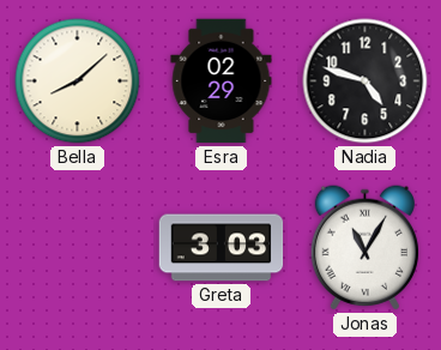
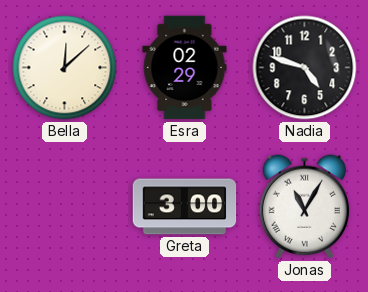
Bella: 8:08 -> 12:08 (65, 68)
Greta: 3:03 -> 3:00 (185, 207)
